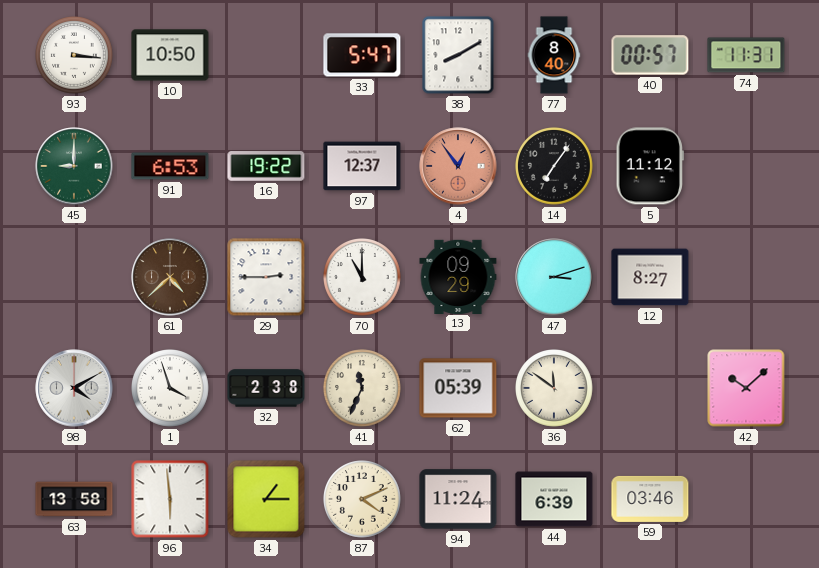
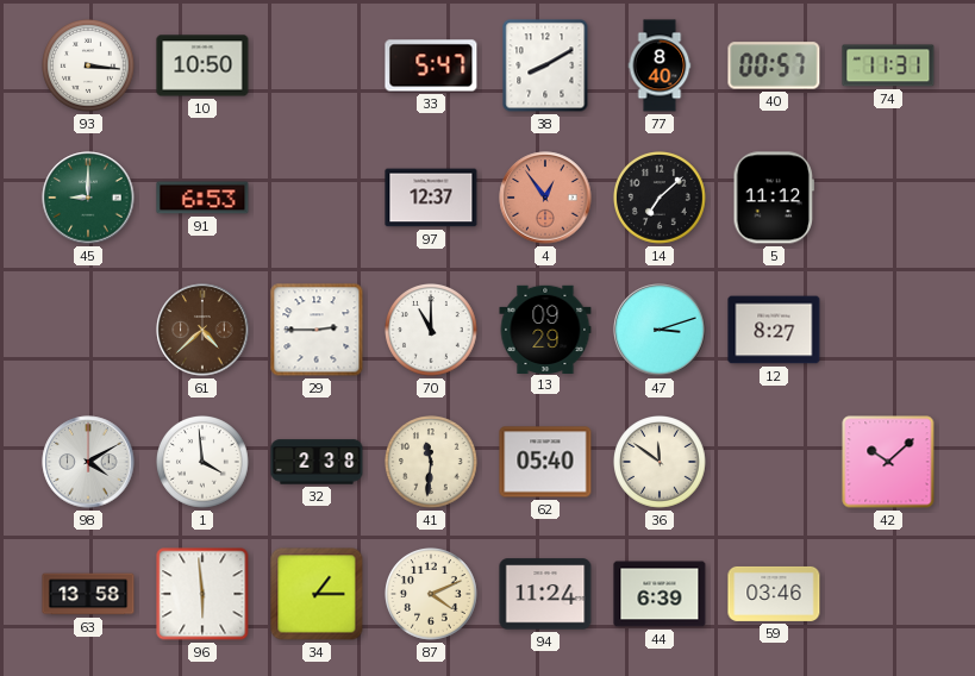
16: 19:22 -> none (266, 166)
14: 7:06 -> 7:08 (661, 199)
1: 3:57 -> 3:59 (204, 463)
41: 11:34 -> 11:31 (432, 463)
62: 05:39 -> 05:40 (545, 462)
